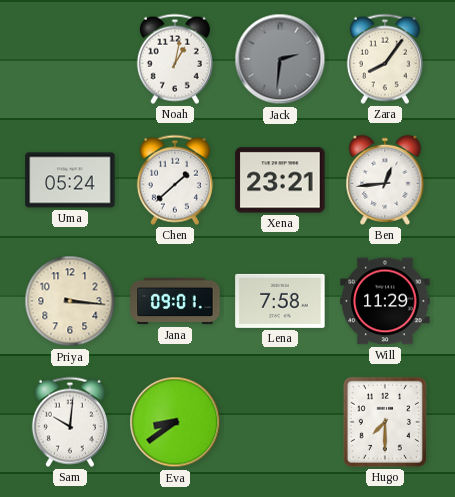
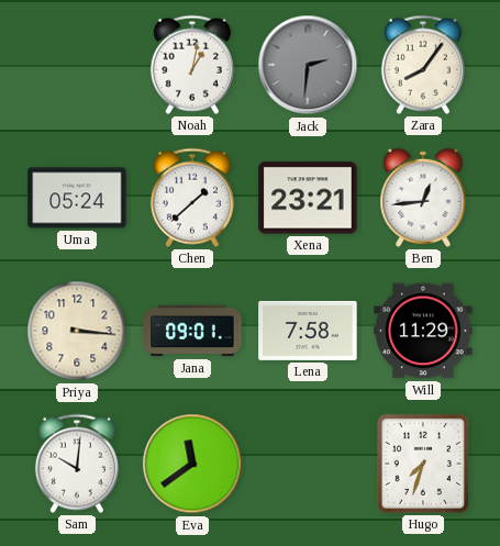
Eva: 8:39 -> 11:39 (192, 464)
Hugo: 7:30 -> 7:33 (423, 464)
